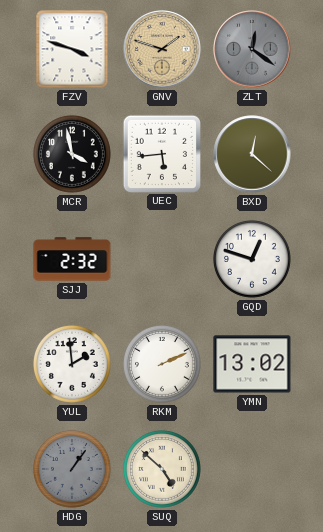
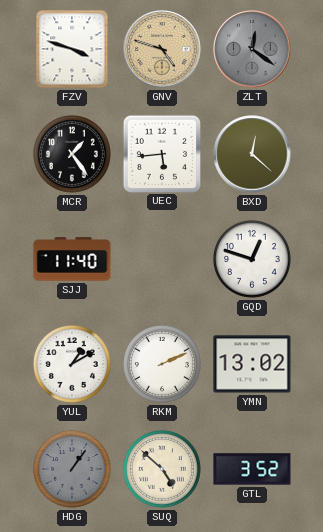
GNV: 1:48 -> 4:48 (162, 49)
MCR: 3:58 -> 1:24 (72, 154)
SJJ: 2:32 -> 11:40 (72, 259)
YUL: 1:59 -> 1:10 (72, 364)
GTL: none -> 3:52 (252, 469)
